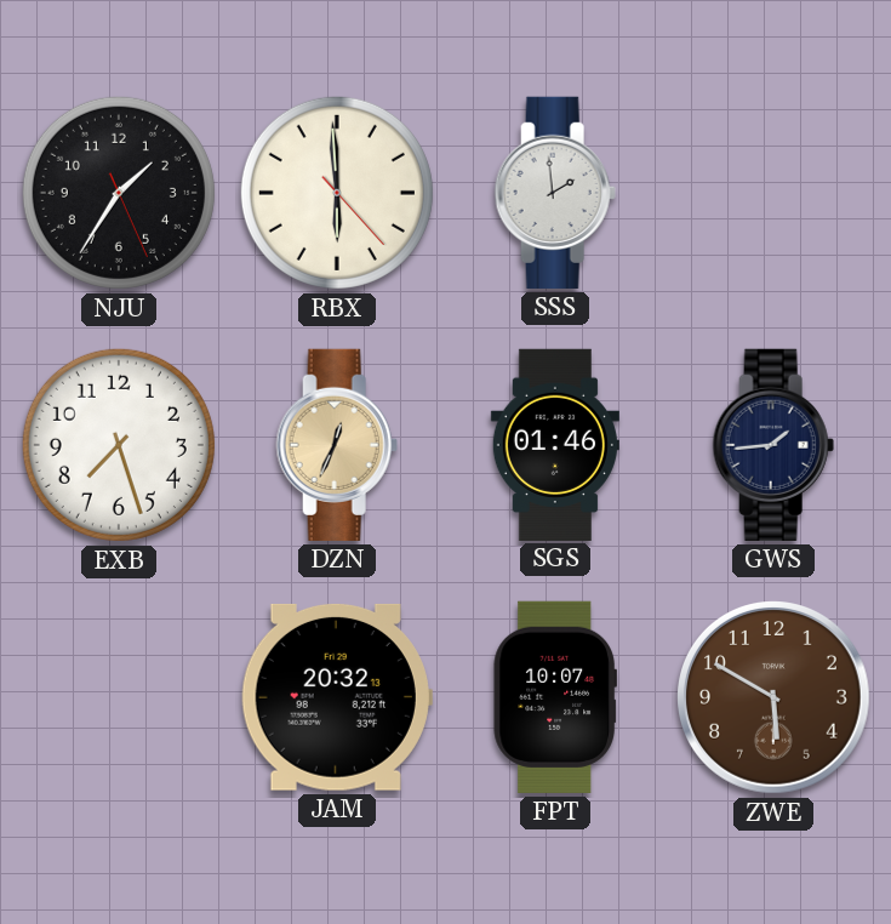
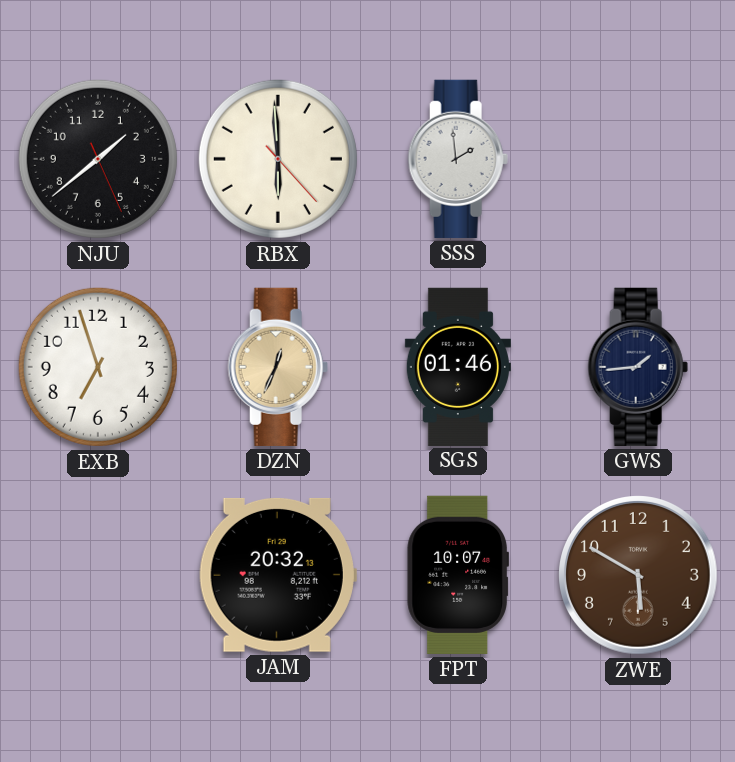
NJU: 1:35 -> 1:38 (98, 159)
EXB: 7:27 -> 6:57 (98, 367)
